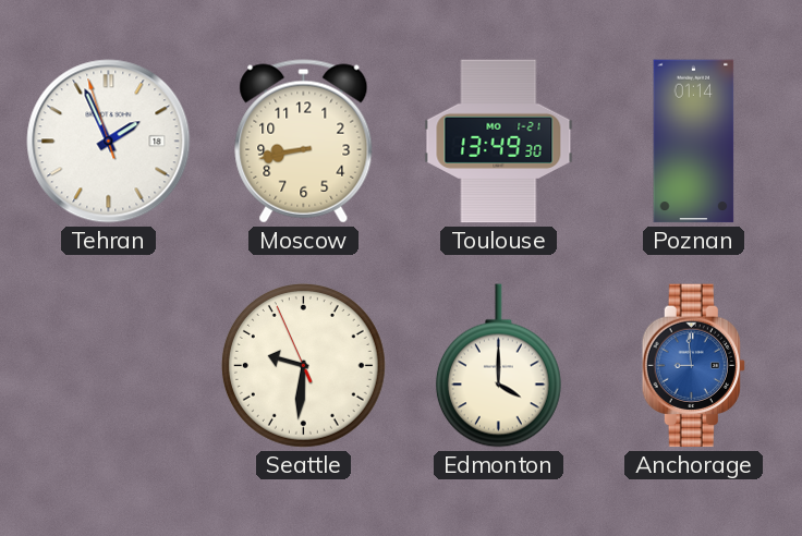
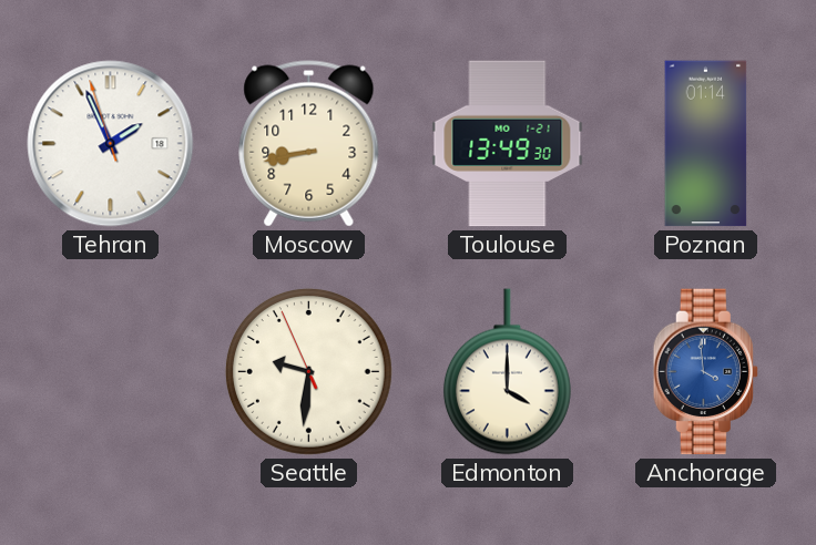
Anchorage: 8:59 -> 3:59 (705, 372)
